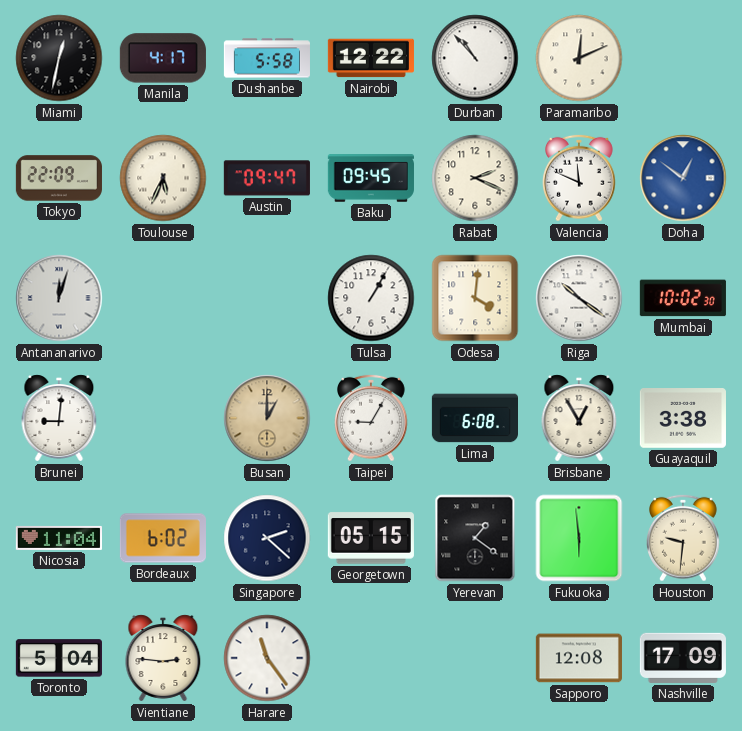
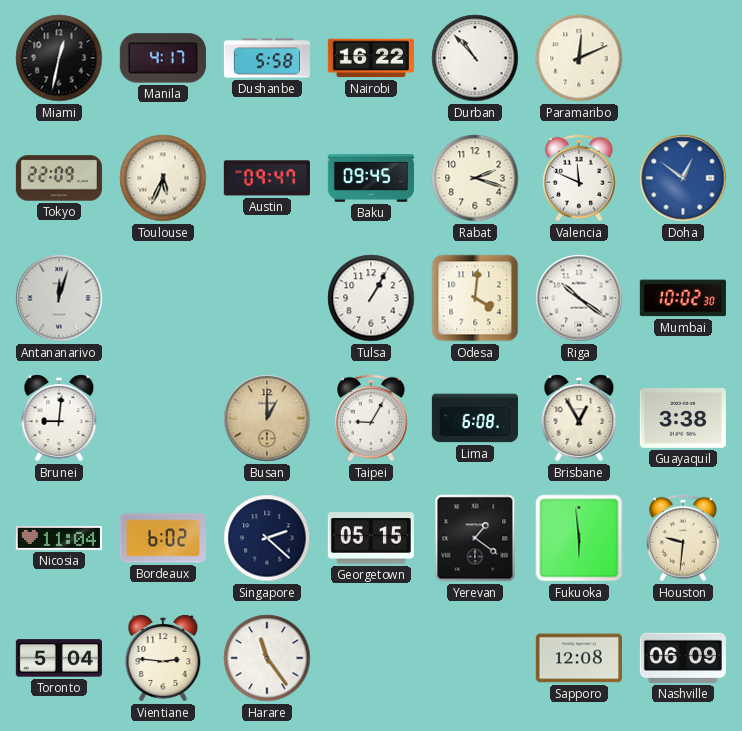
Nairobi: 12:22 -> 16:22 (371, 58)
Rabat: 2:19 -> 2:18 (475, 178)
Nashville: 17:09 -> 06:09 (683, 658)
